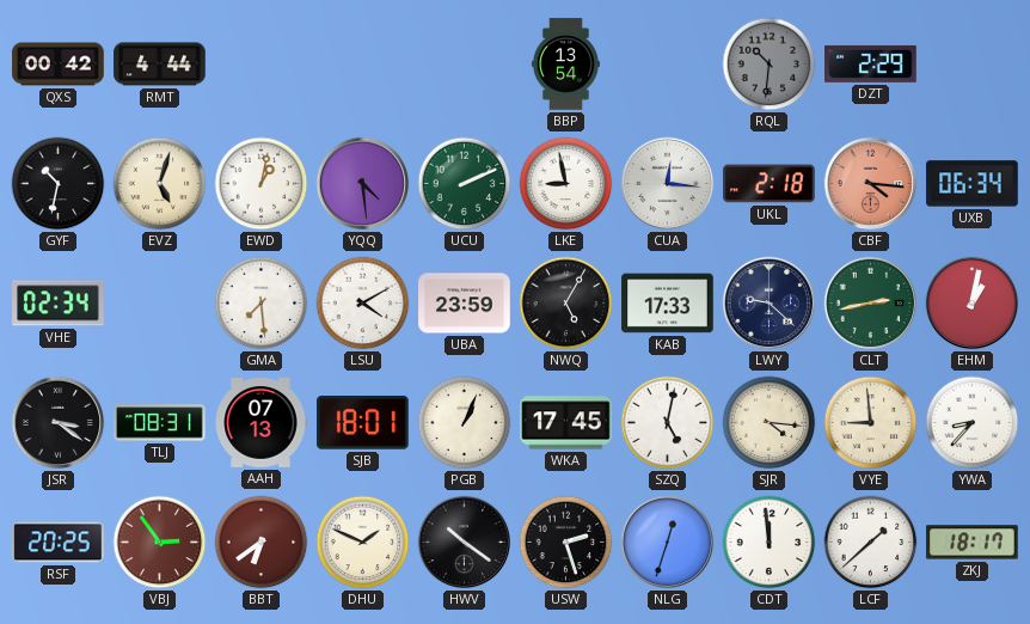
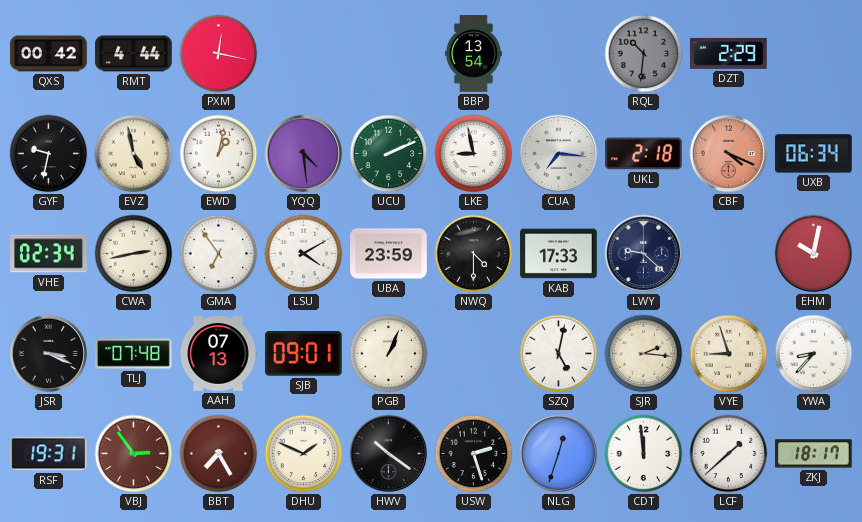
PXM: none -> 12:17 (219, 54)
GYF: 10:32 -> 9:32 (49, 154)
EVZ: 5:03 -> 4:58 (134, 154)
CUA: 12:16 -> 7:16 (559, 154)
CBF: 4:16 -> 4:19 (729, 154)
CWA: none -> 2:43 (134, 254)
GMA: 7:29 -> 6:54 (219, 254)
NWQ: 5:05 -> 4:30 (474, 254)
CLT: 2:43 -> none (871, 304)
EHM: 1:02 -> 10:02 (814, 254)
JSR: 3:21 -> 3:19 (49, 354)
TLJ: 08:31 -> 07:48 (134, 354)
SJB: 18:01 -> 09:01 (304, 354)
WKA: 17:45 -> none (566, 423)
SJR: 4:16 -> 2:16 (644, 354)
VYE: 8:59 -> 8:57 (729, 354)
RSF: 20:25 -> 19:31 (49, 454)
BBT: 6:39 -> 7:25 (219, 454)
